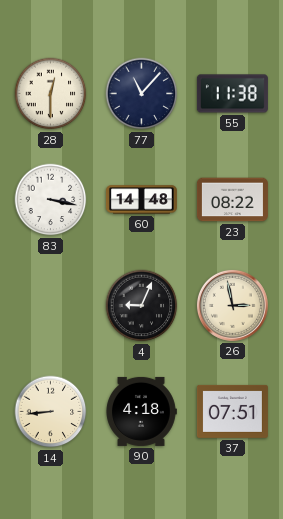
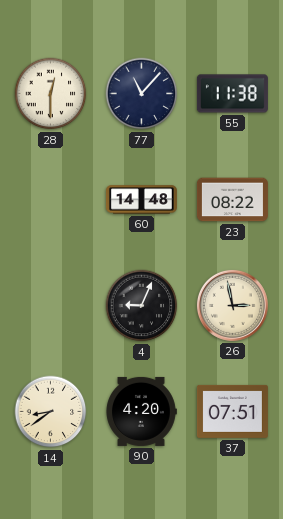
83: 3:17 -> none (51, 200)
14: 8:44 -> 8:39 (51, 412)
90: 4:18 -> 4:20 (141, 411)
